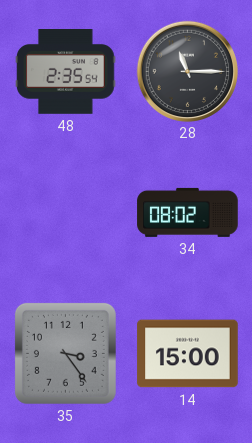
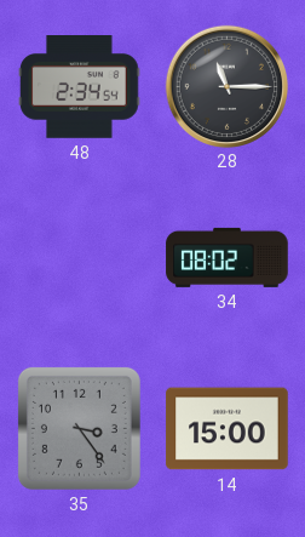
48: 2:35 -> 2:34 (80, 87)
